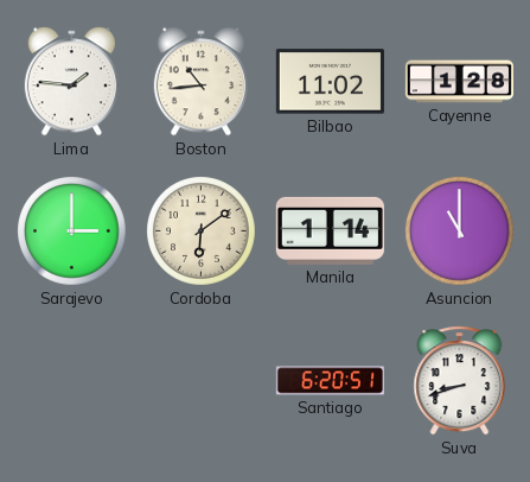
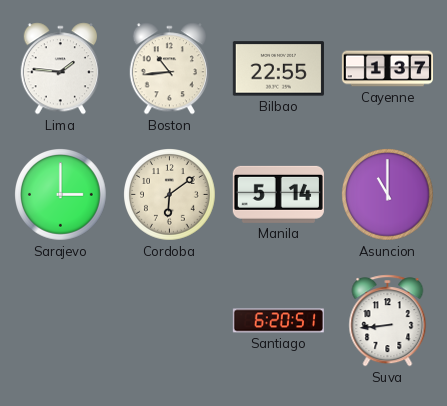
Bilbao: 11:02 -> 22:55 (278, 69)
Cayenne: 1:28 -> 1:37 (387, 69)
Manila: 1:14 -> 5:14 (278, 194)
Suva: 8:42 -> 8:44 (388, 321)
